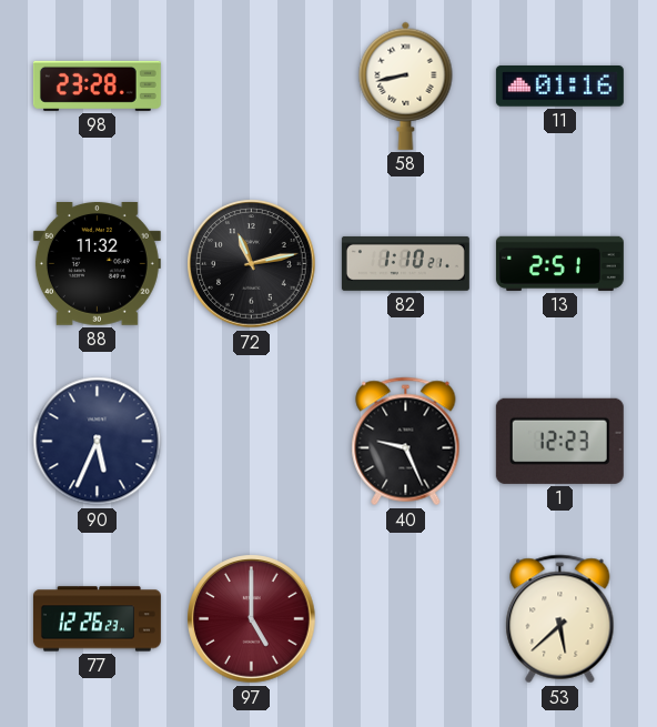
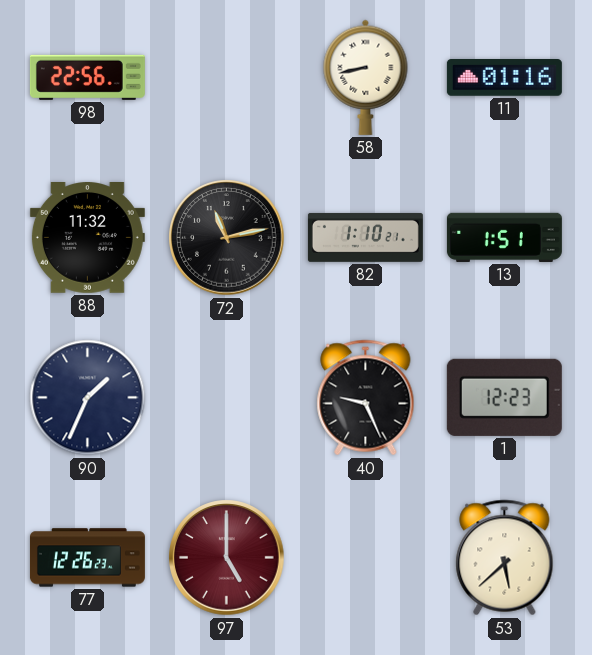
98: 23:28 -> 22:56 (87, 77)
13: 2:51 -> 1:51 (504, 237)
90: 5:34 -> 1:34 (88, 398)
